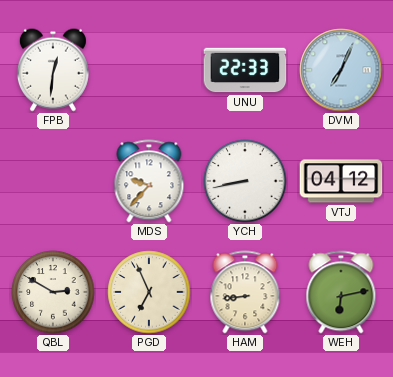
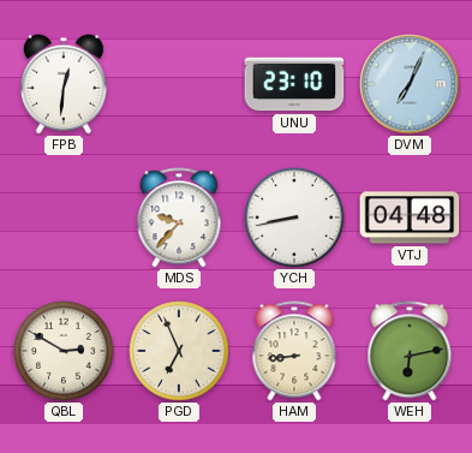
UNU: 22:33 -> 23:10 (294, 84)
VTJ: 04:12 -> 04:48 (410, 217)
